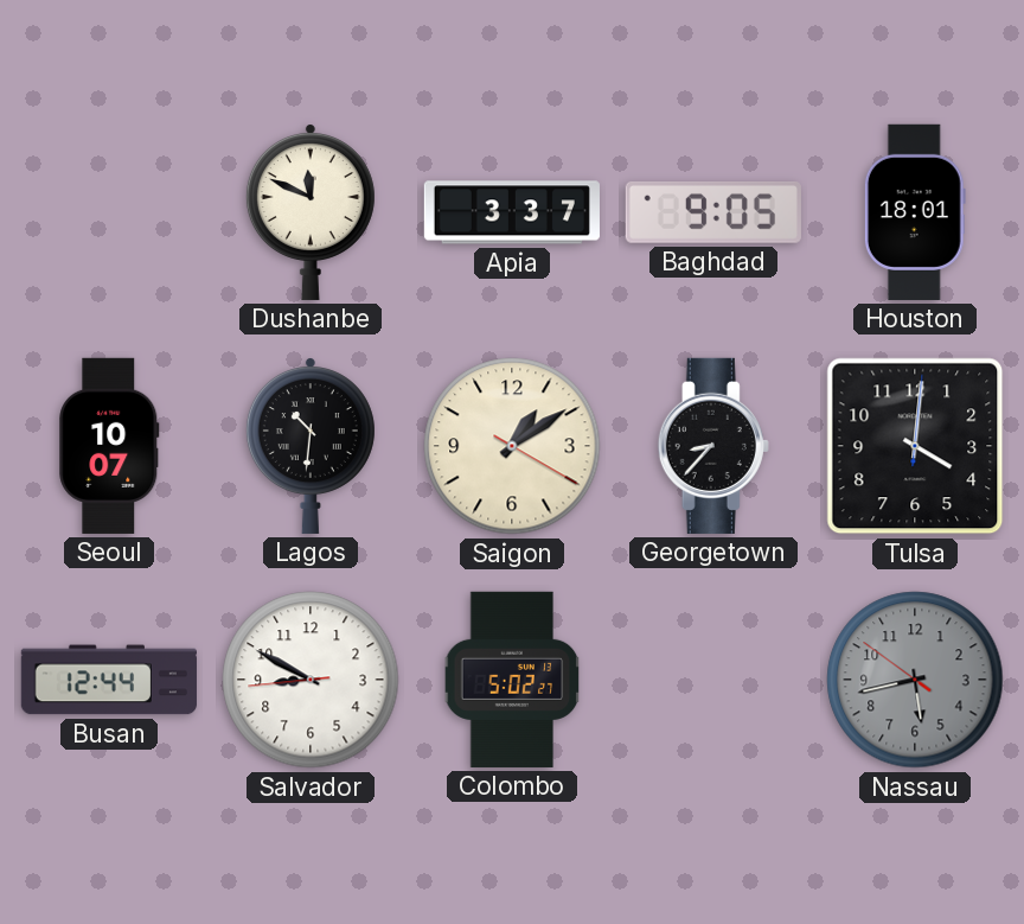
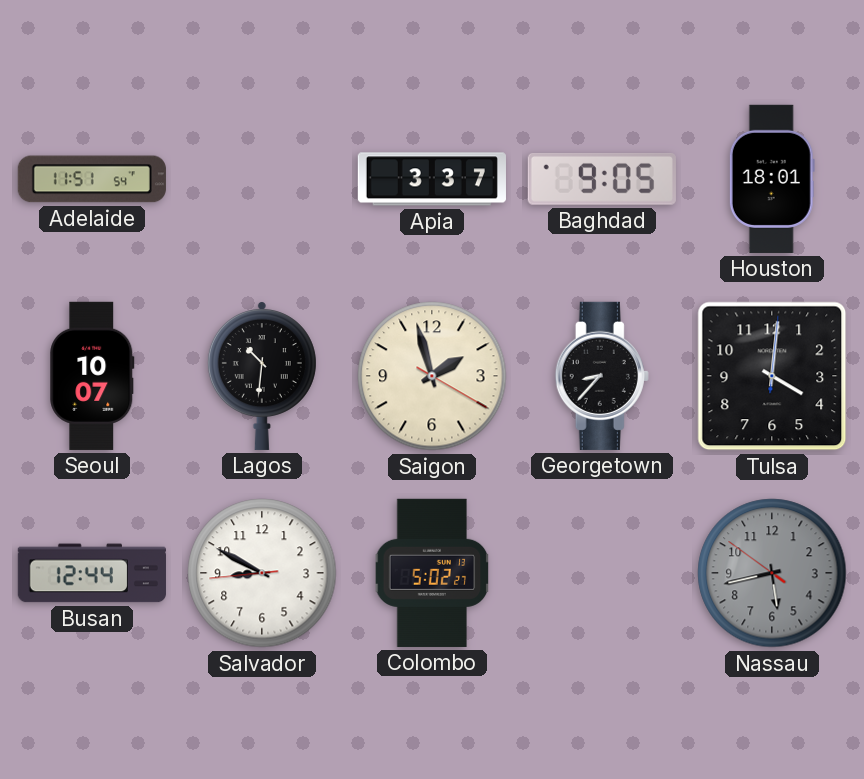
Adelaide: none -> 11:51 (92, 179)
Dushanbe: 11:49 -> none (311, 212)
Saigon: 1:09 -> 1:57 (432, 376)
